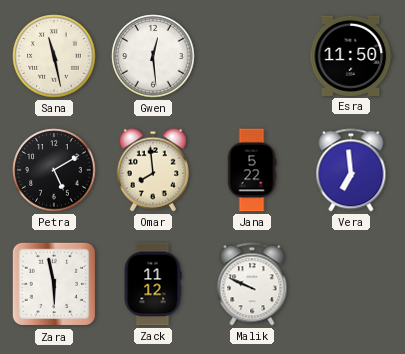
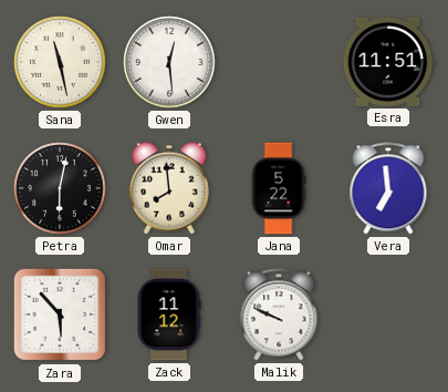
Esra: 11:50 -> 11:51 (388, 62)
Petra: 5:10 -> 6:02 (60, 188)
Zara: 5:58 -> 5:53 (60, 314)
